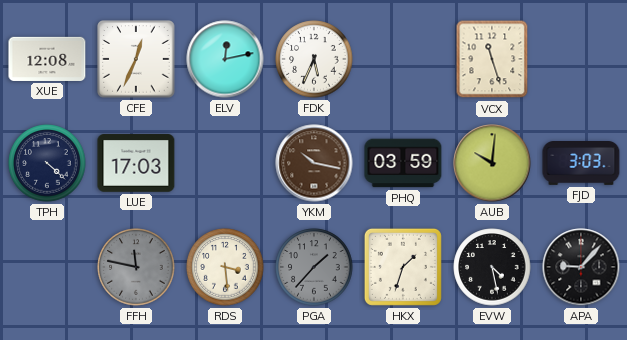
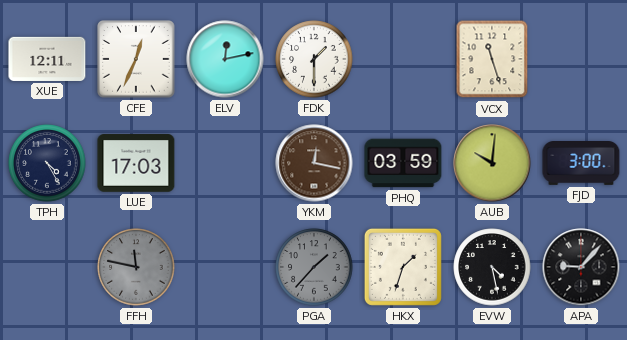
XUE: 12:08 -> 12:11 (47, 59)
FDK: 5:34 -> 1:30 (314, 59)
TPH: 4:22 -> 4:25 (47, 163)
YKM: 10:17 -> 12:17 (314, 163)
FJD: 3:03 -> 3:00 (581, 164)
RDS: 3:29 -> none (225, 267)
